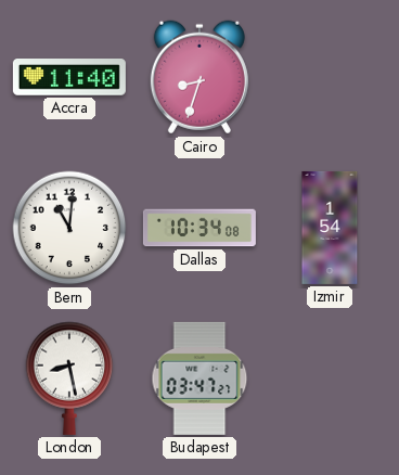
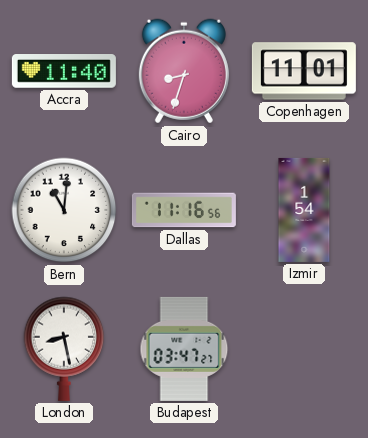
Copenhagen: none -> 11:01 (304, 71)
Dallas: 10:34 -> 11:16 (184, 210)
